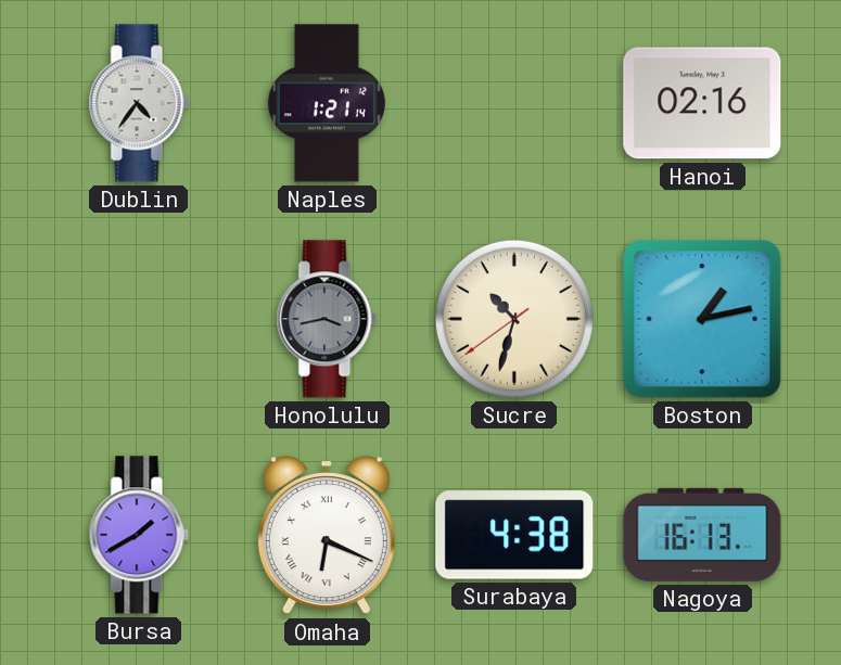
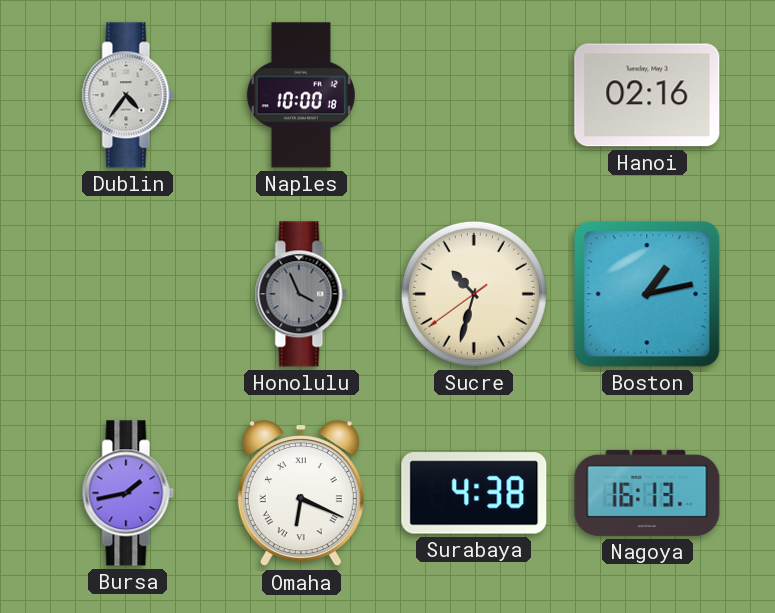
Naples: 1:21 -> 10:00 (301, 95)
Honolulu: 3:43 -> 3:56 (301, 294)
Bursa: 1:40 -> 1:43 (128, 493)
